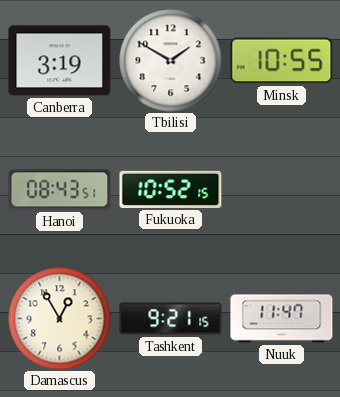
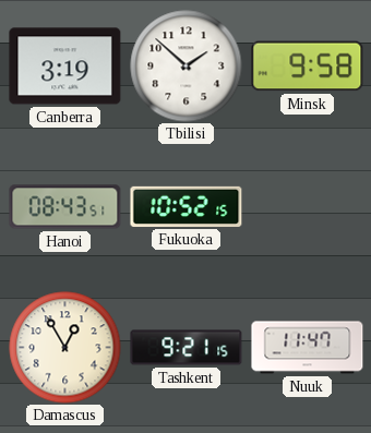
Tbilisi: 1:50 -> 1:52 (187, 67)
Minsk: 10:55 -> 9:58 (308, 67)
